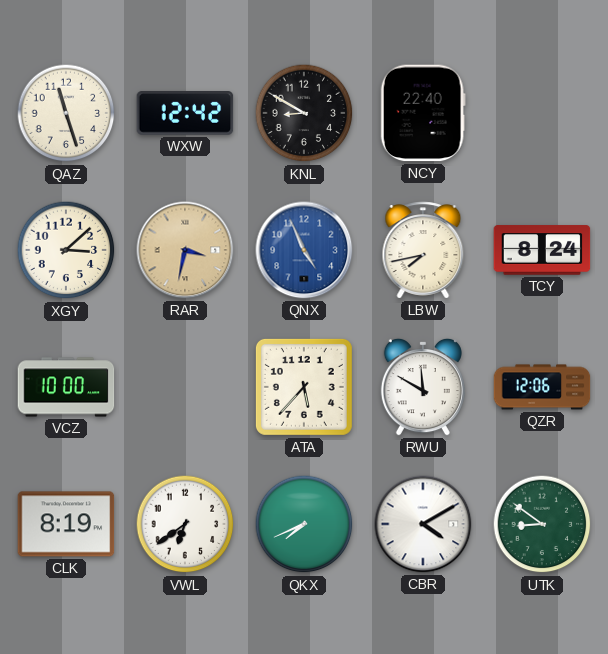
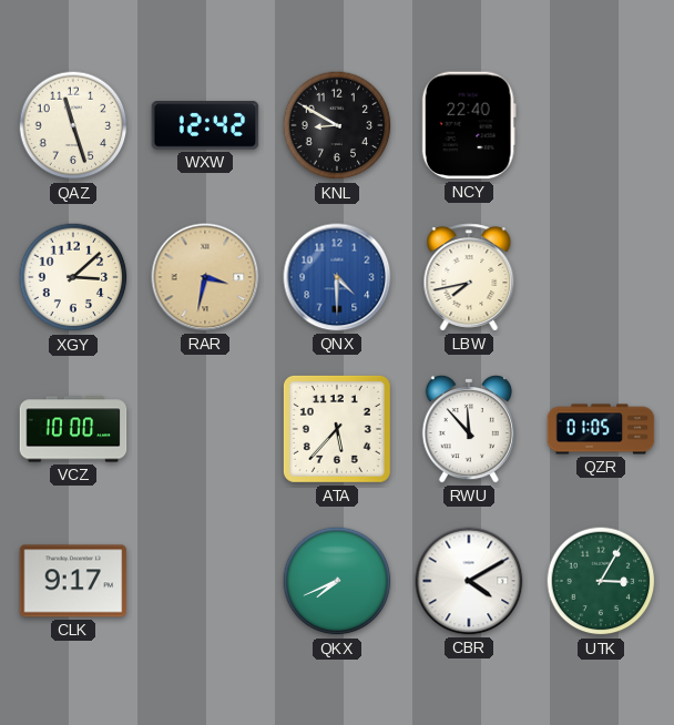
QNX: 4:56 -> 4:30 (337, 277)
TCY: 8:24 -> none (542, 250)
RWU: 11:50 -> 11:53 (469, 429)
QZR: 12:06 -> 01:05 (601, 429)
CLK: 8:19 -> 9:17 (73, 581)
VWL: 6:39 -> none (185, 524)
UTK: 8:51 -> 3:05 (601, 581)
